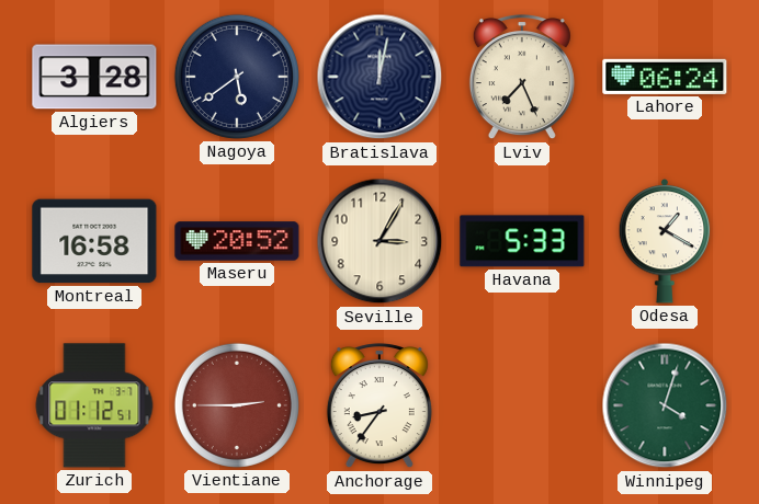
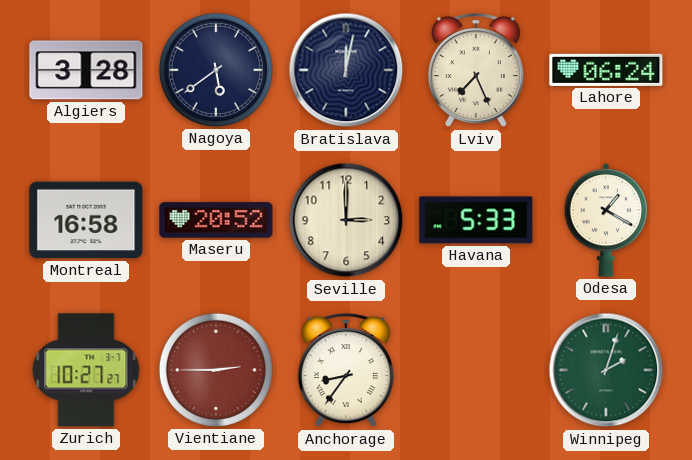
Seville: 3:05 -> 3:00 (346, 220)
Zurich: 01:12 -> 10:27 (86, 370)
Winnipeg: 4:03 -> 2:03 (606, 370)
